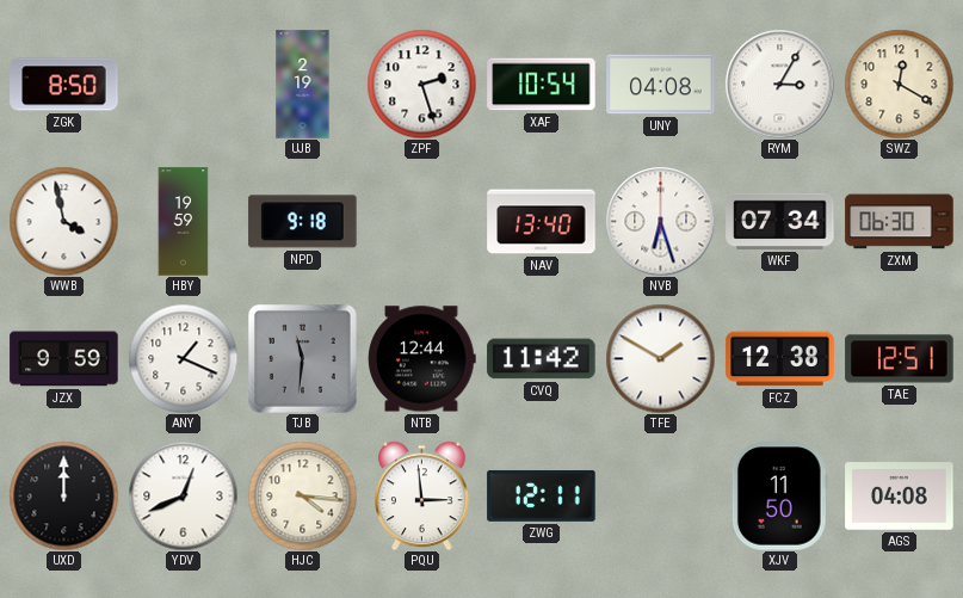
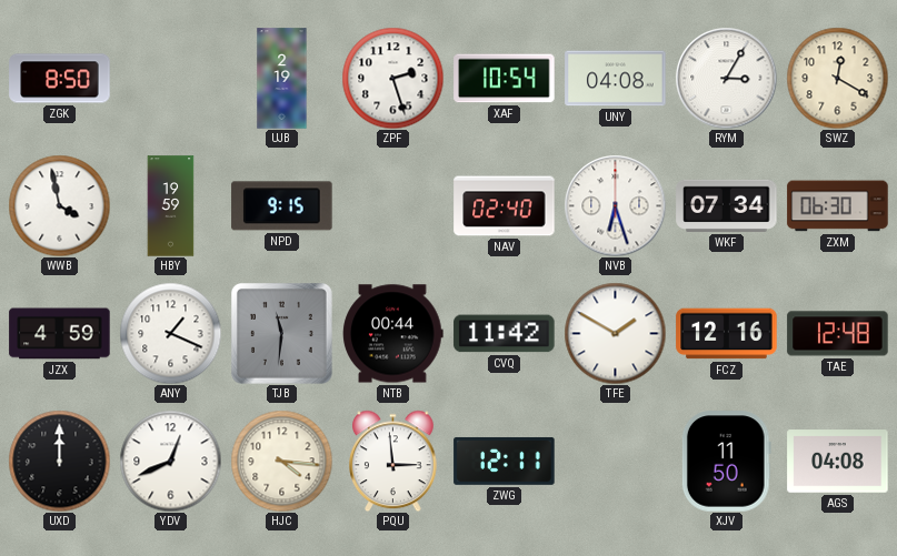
NPD: 9:18 -> 9:15 (282, 206)
NAV: 13:40 -> 02:40 (505, 206)
JZX: 9:59 -> 4:59 (60, 334)
NTB: 12:44 -> 00:44 (393, 334)
FCZ: 12:38 -> 12:16 (727, 334)
TAE: 12:51 -> 12:48 (838, 334)
